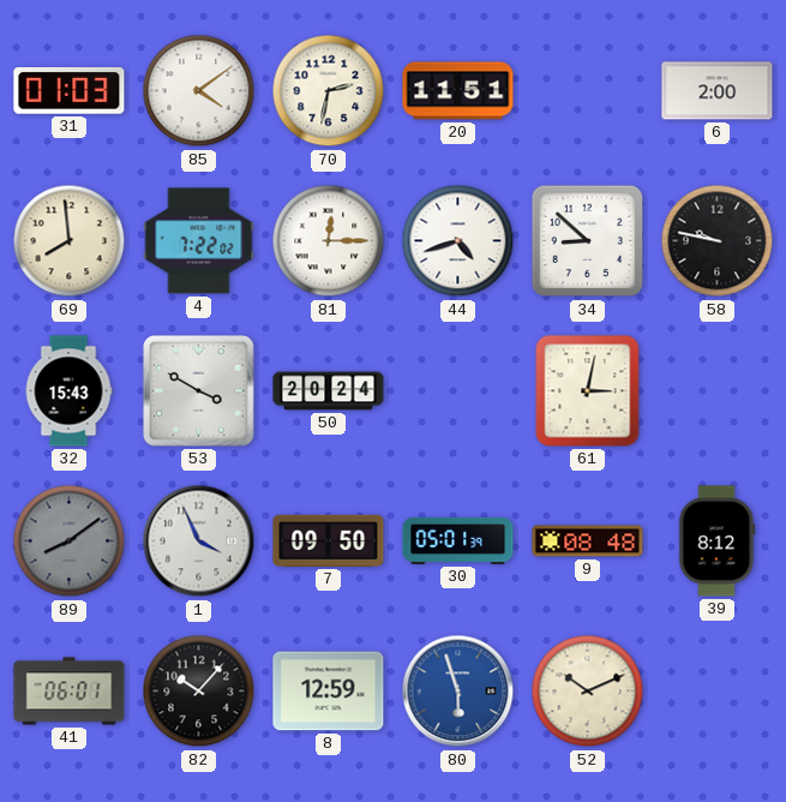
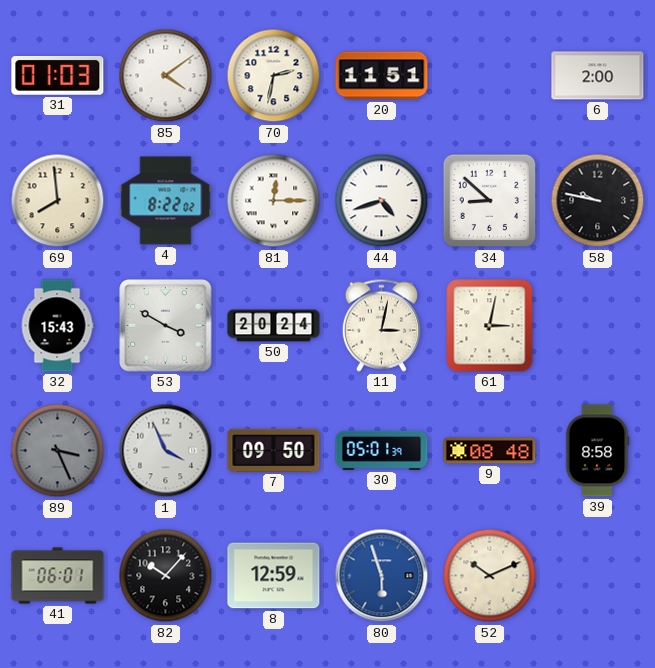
4: 7:22 -> 8:22 (166, 201)
11: none -> 3:02 (381, 325)
89: 8:09 -> 3:26 (58, 451)
39: 8:12 -> 8:58 (597, 451)
